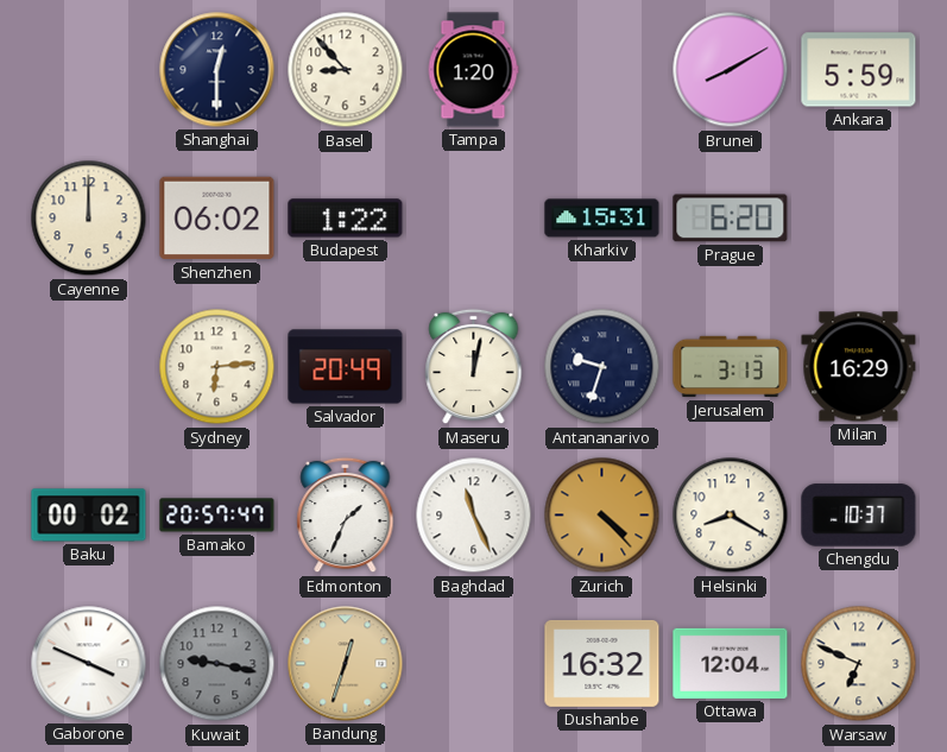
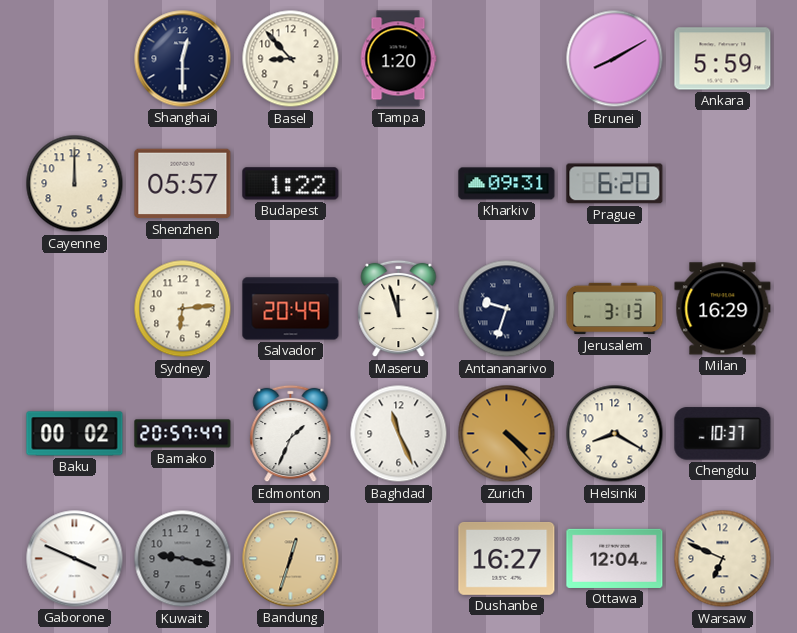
Shenzhen: 06:02 -> 05:57 (183, 184)
Kharkiv: 15:31 -> 09:31 (507, 184)
Maseru: 12:02 -> 11:57 (399, 309)
Dushanbe: 16:32 -> 16:27 (507, 558)
